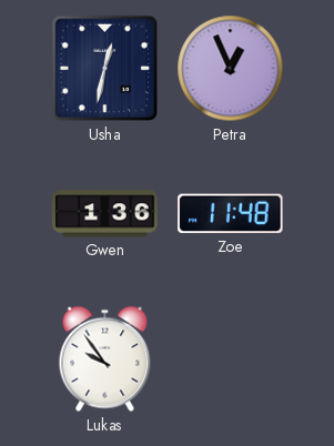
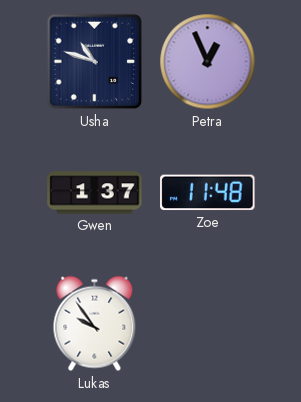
Usha: 12:32 -> 10:48 (95, 62)
Gwen: 1:36 -> 1:37 (95, 193)
